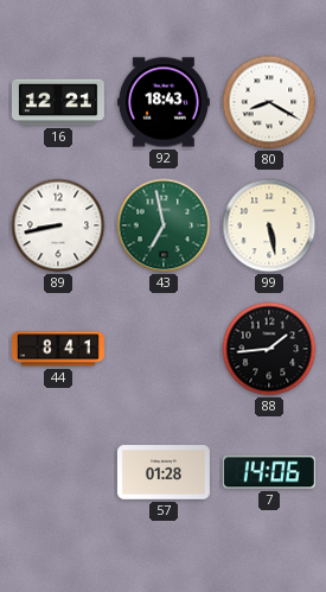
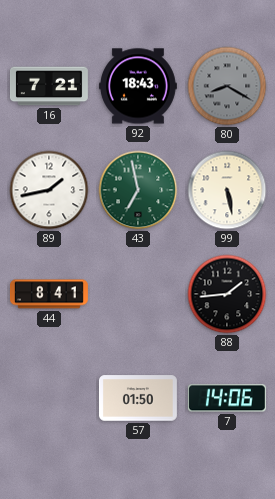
16: 12:21 -> 7:21 (49, 86)
80 dial: white -> grey (227, 86)
89: 8:43 -> 1:43 (49, 190)
57: 01:28 -> 01:50 (138, 398)
